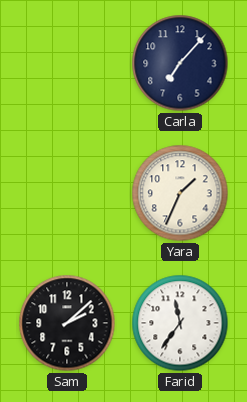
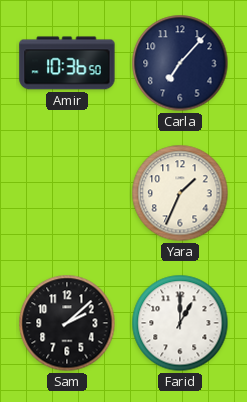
Amir: none -> 10:36 (67, 63)
Farid: 11:36 -> 1:00 (180, 323)
